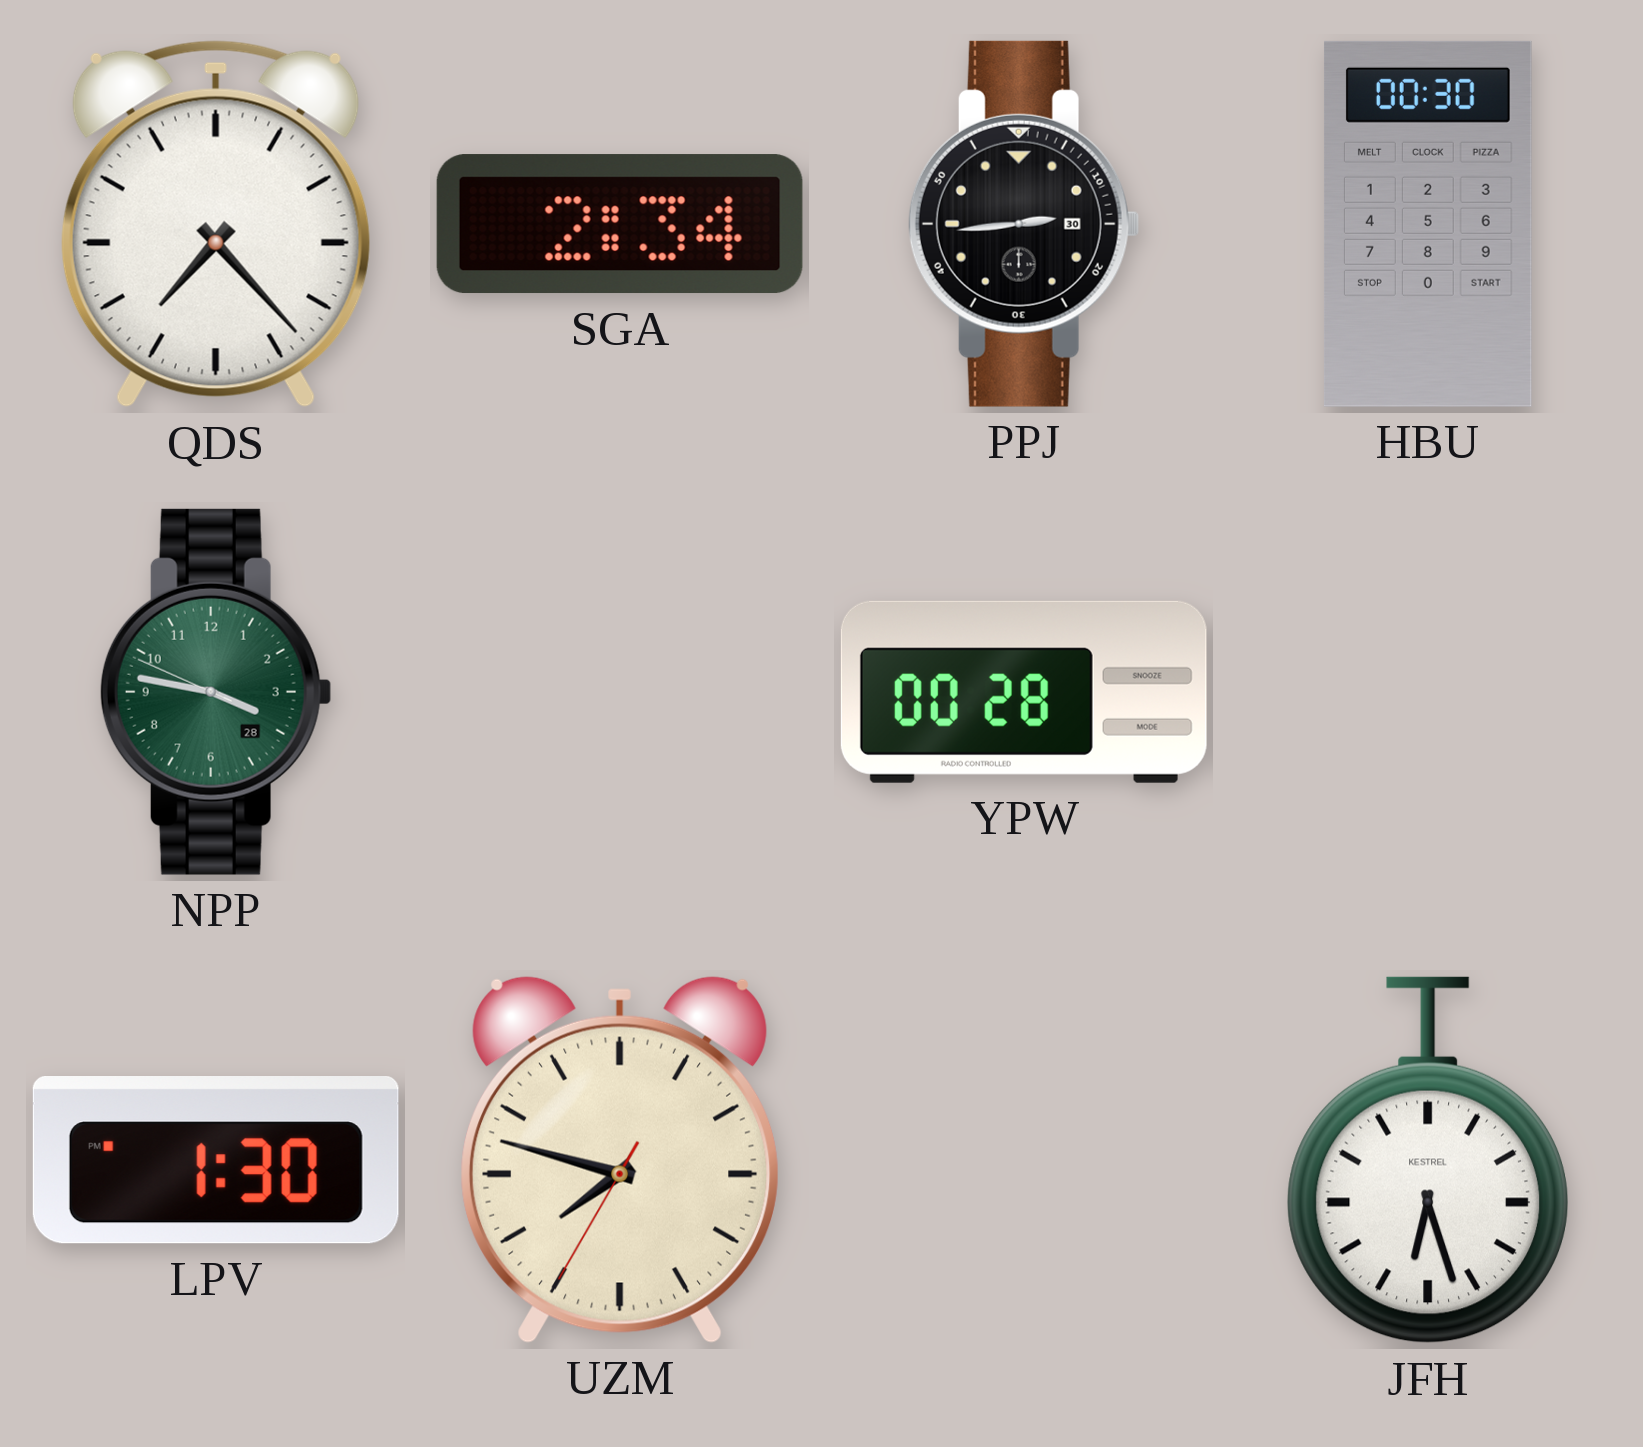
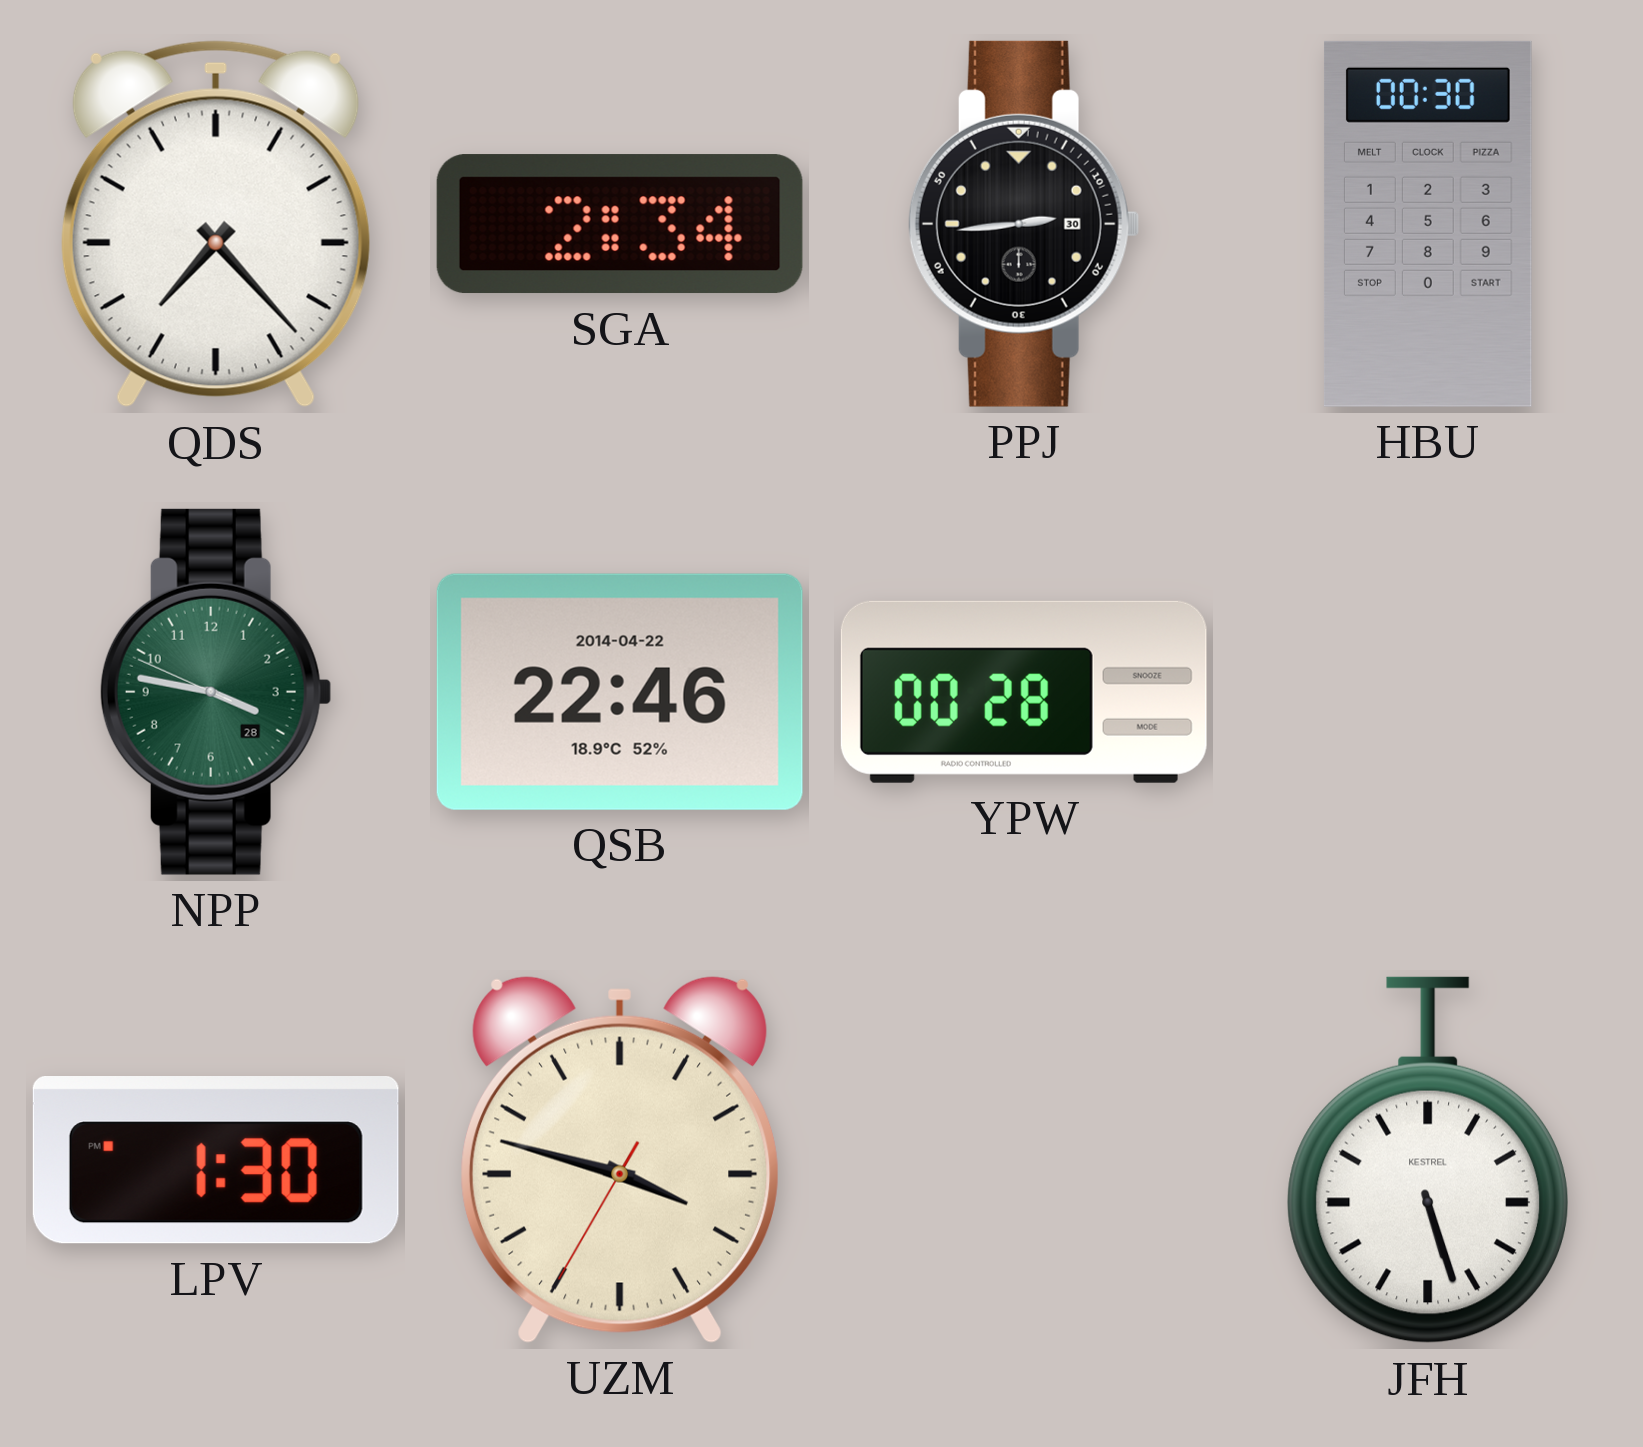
QSB: none -> 22:46 (620, 692)
UZM: 7:47 -> 3:47 (619, 1160)
JFH: 6:27 -> 5:27 (1428, 1160)
